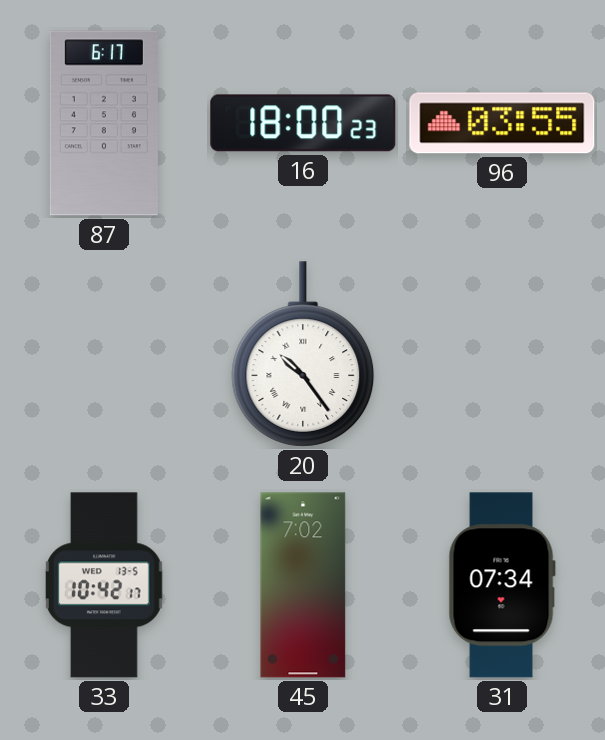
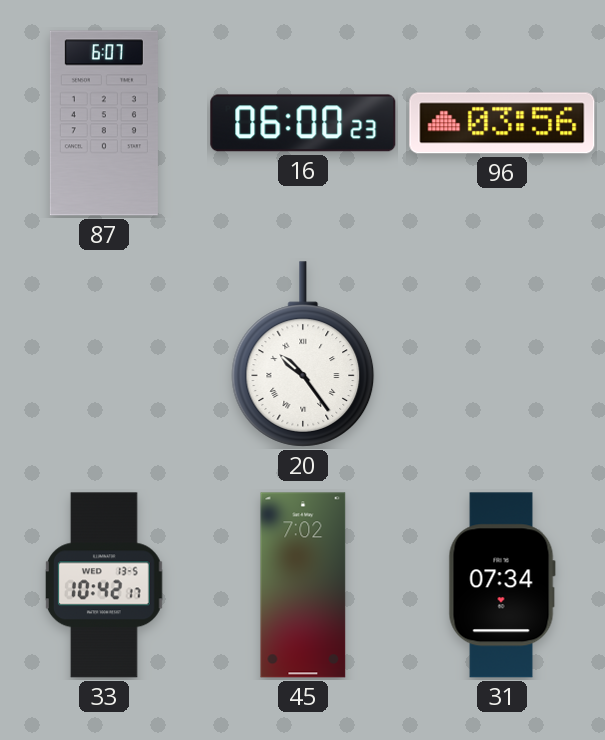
87: 6:17 -> 6:07 (104, 123)
16: 18:00 -> 06:00 (303, 123)
96: 03:55 -> 03:56 (502, 123)
